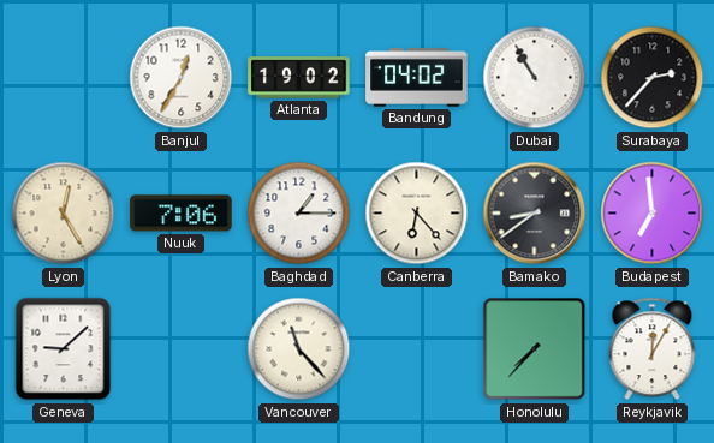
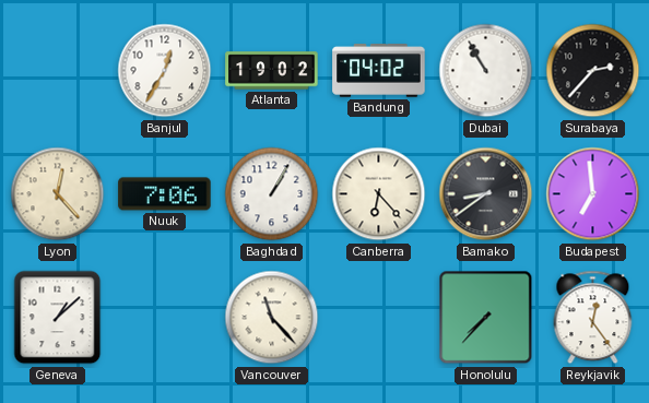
Lyon: 12:25 -> 12:23 (58, 194)
Baghdad: 1:15 -> 1:05 (272, 194)
Geneva: 9:08 -> 1:08 (58, 318)
Reykjavik: 12:05 -> 12:24 (593, 318)
